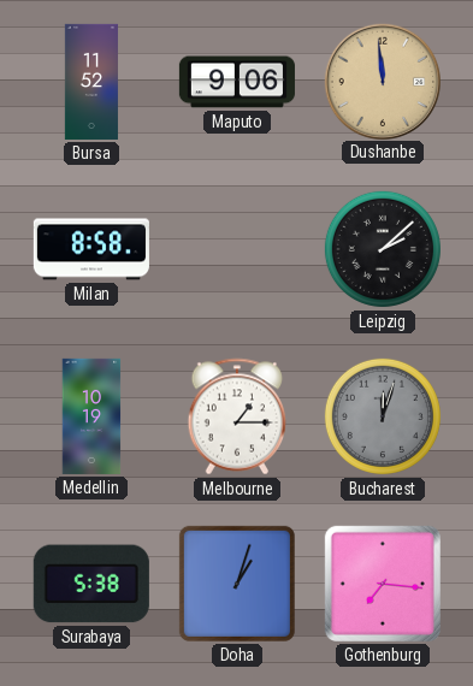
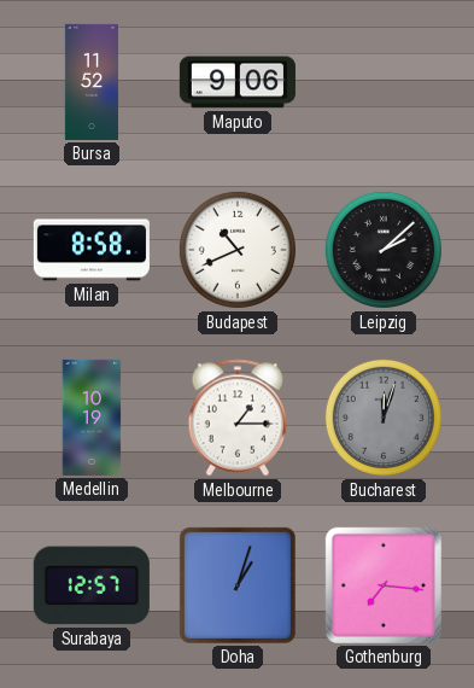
Dushanbe: 11:59 -> none (382, 81)
Budapest: none -> 10:41 (238, 250)
Surabaya: 5:38 -> 12:57 (92, 585)
